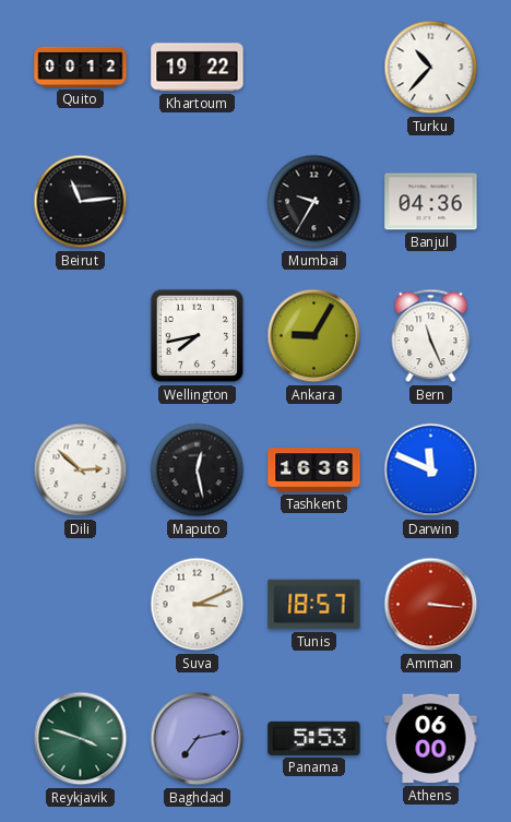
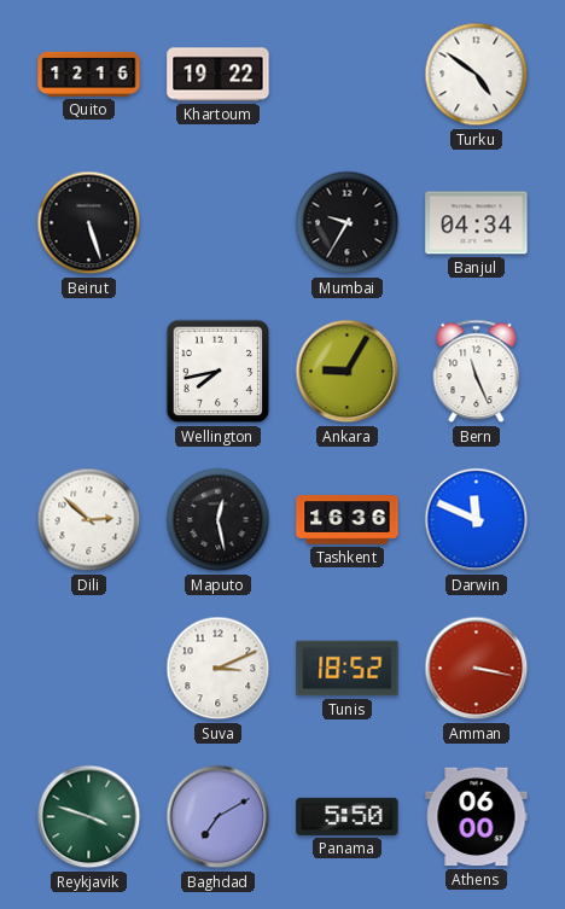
Quito: 00:12 -> 12:16 (89, 74)
Turku: 10:37 -> 4:51 (477, 75)
Beirut: 11:14 -> 5:27 (89, 223)
Banjul: 04:36 -> 04:34 (477, 223)
Tunis: 18:57 -> 18:52 (348, 669)
Amman: 3:16 -> 3:17 (477, 669)
Baghdad: 7:13 -> 7:10 (219, 817)
Panama: 5:53 -> 5:50 (348, 816)
